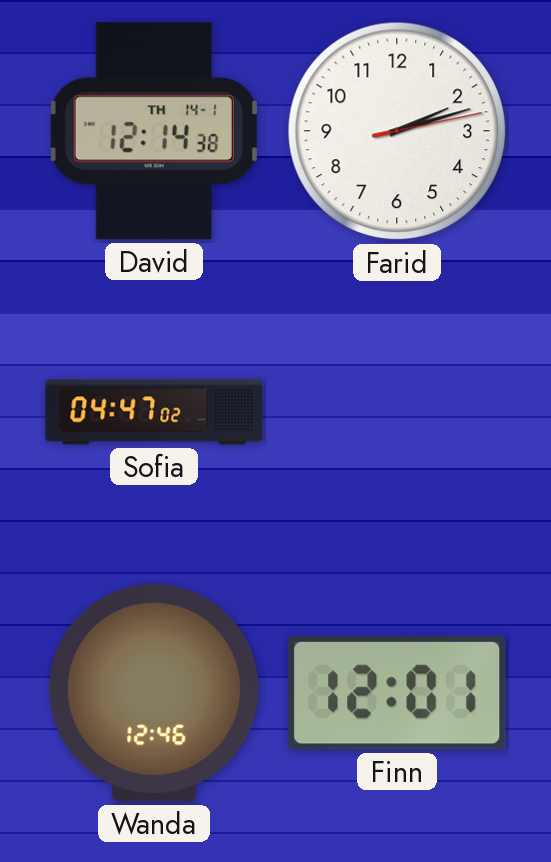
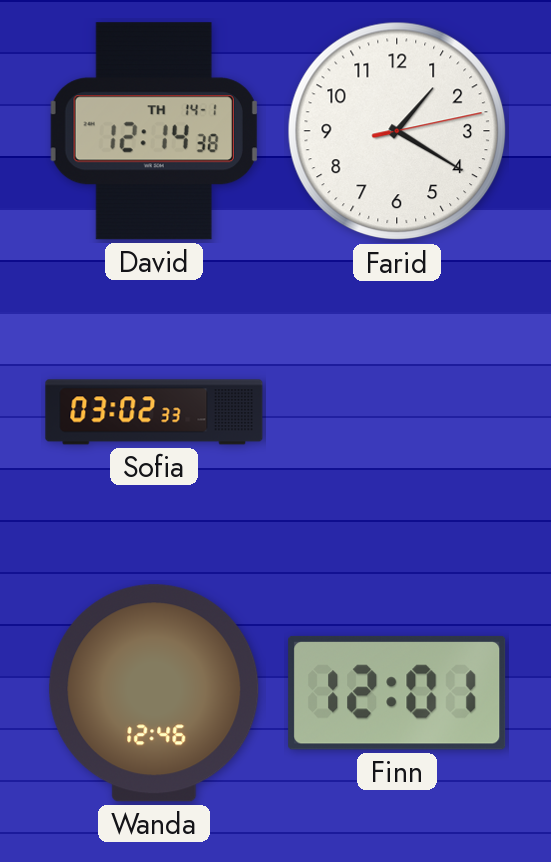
Farid: 2:12 -> 1:20 (397, 131)
Sofia: 04:47 -> 03:02 (154, 412)
